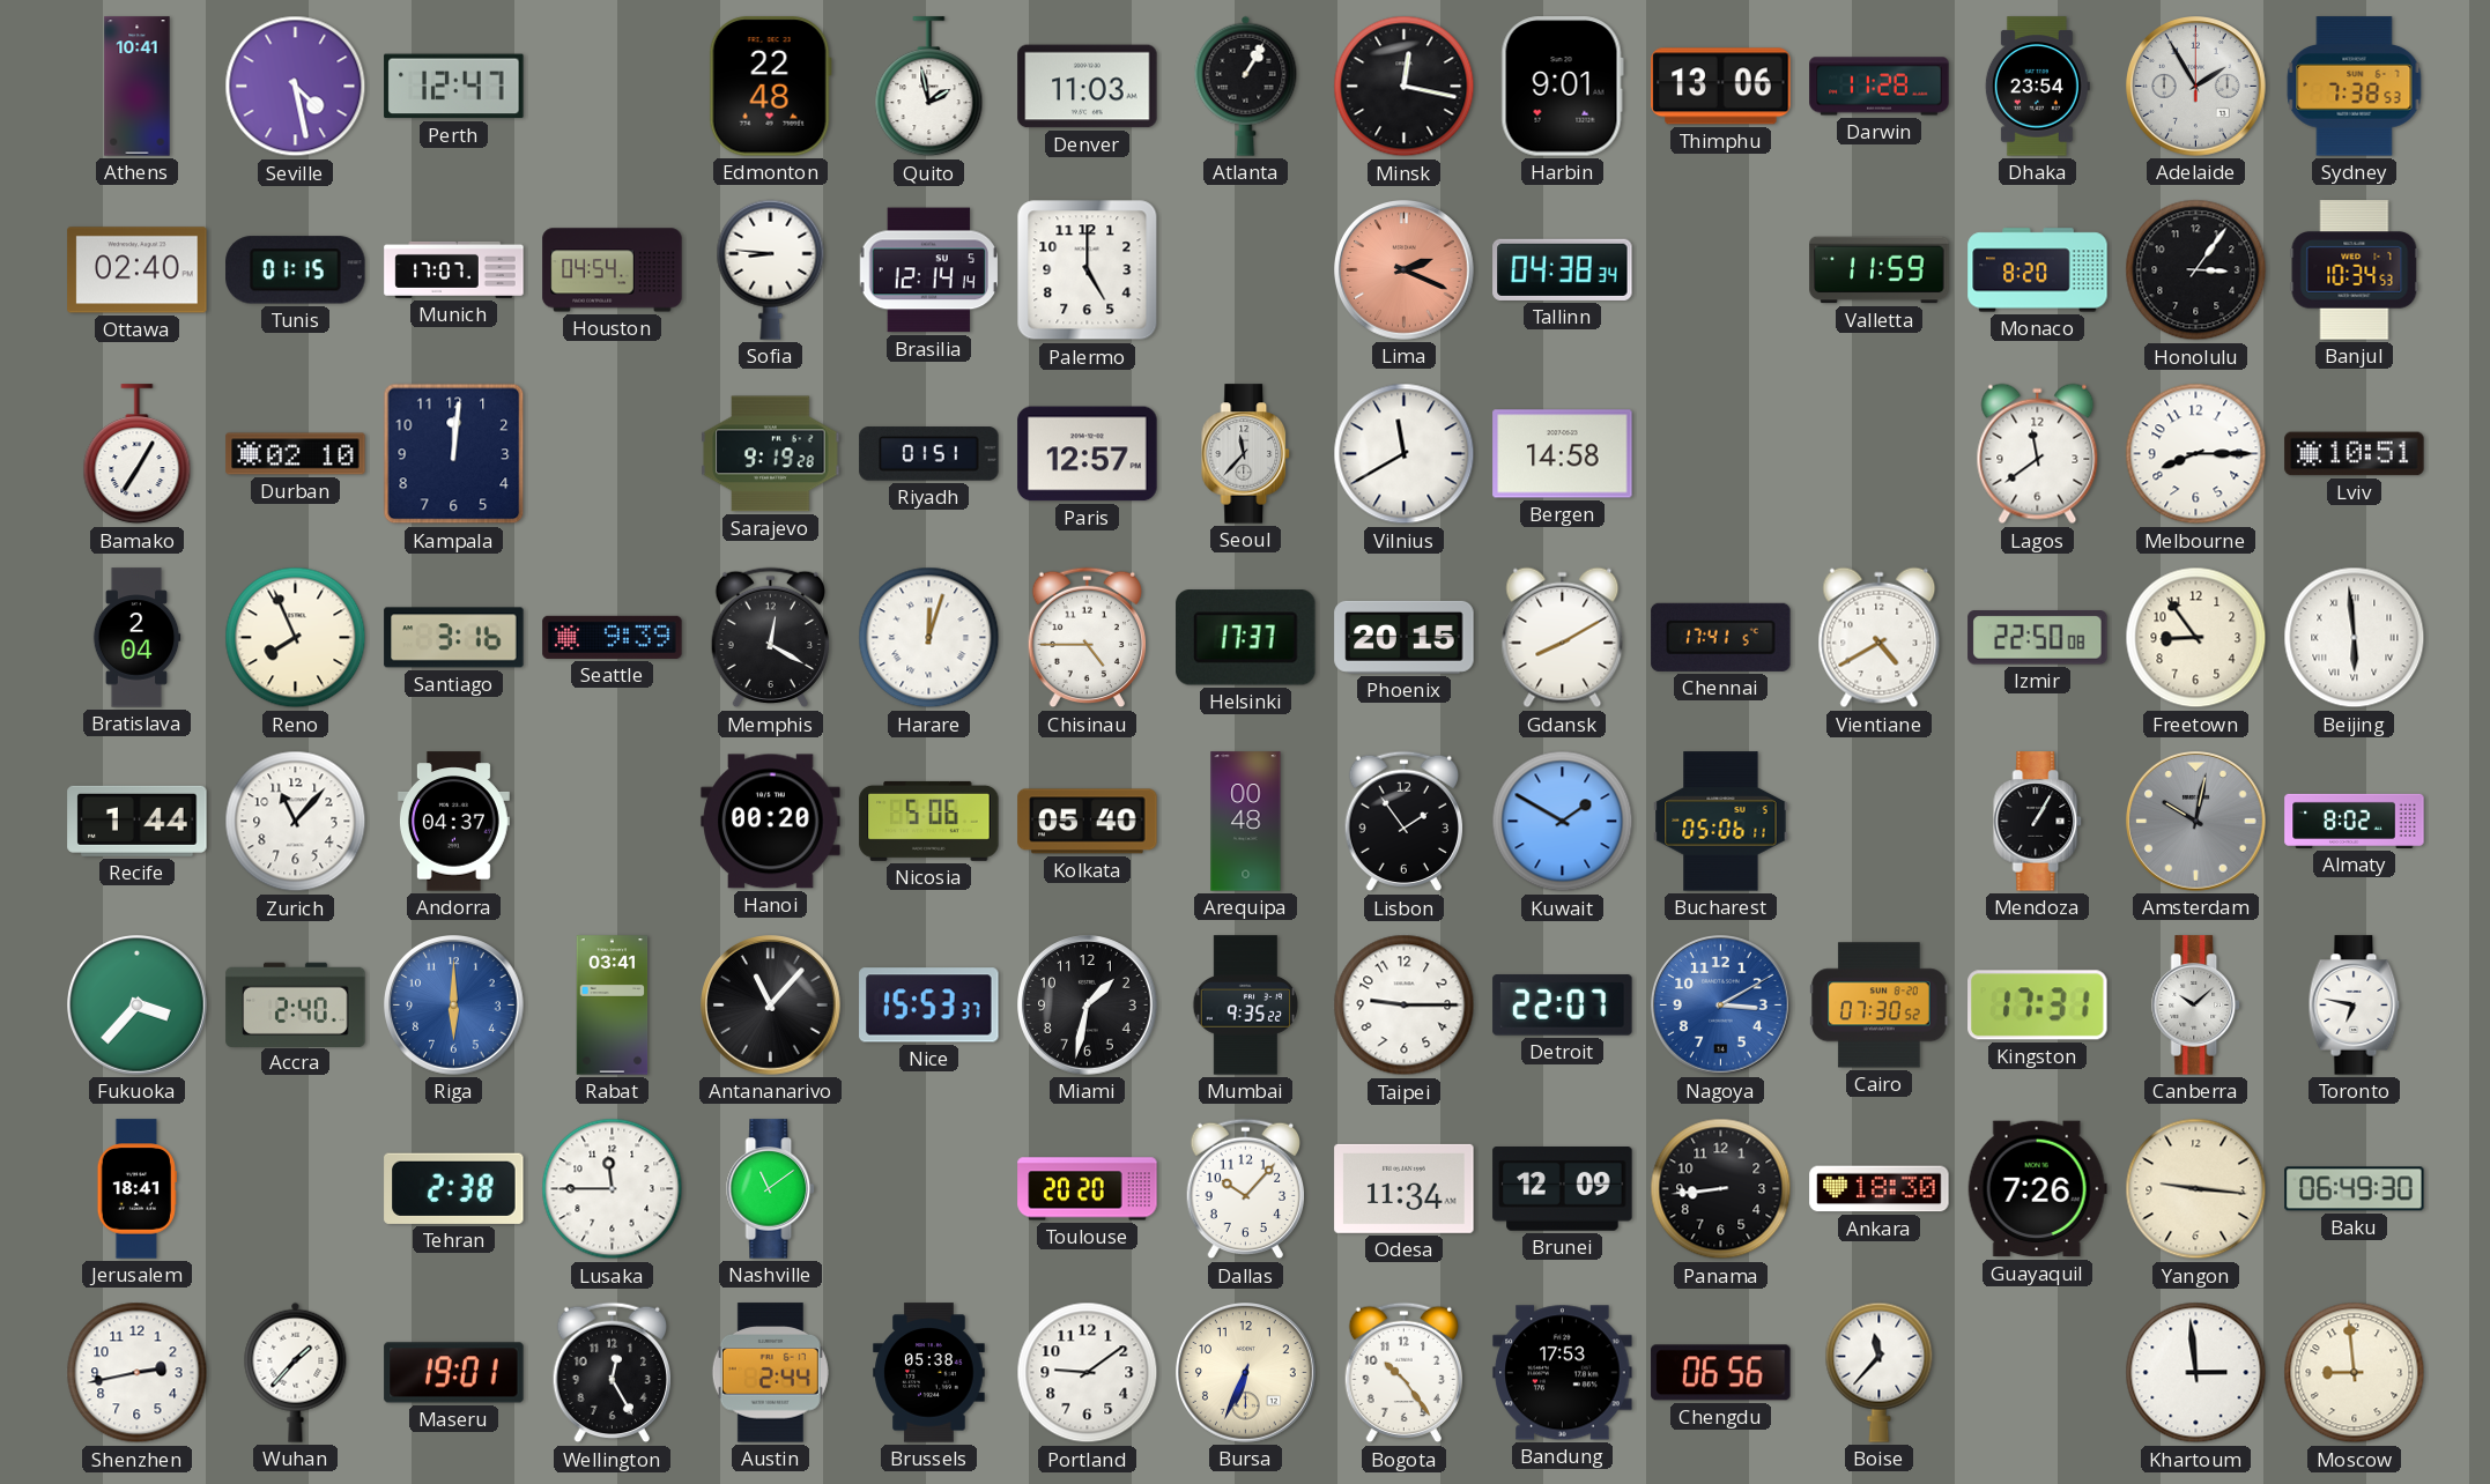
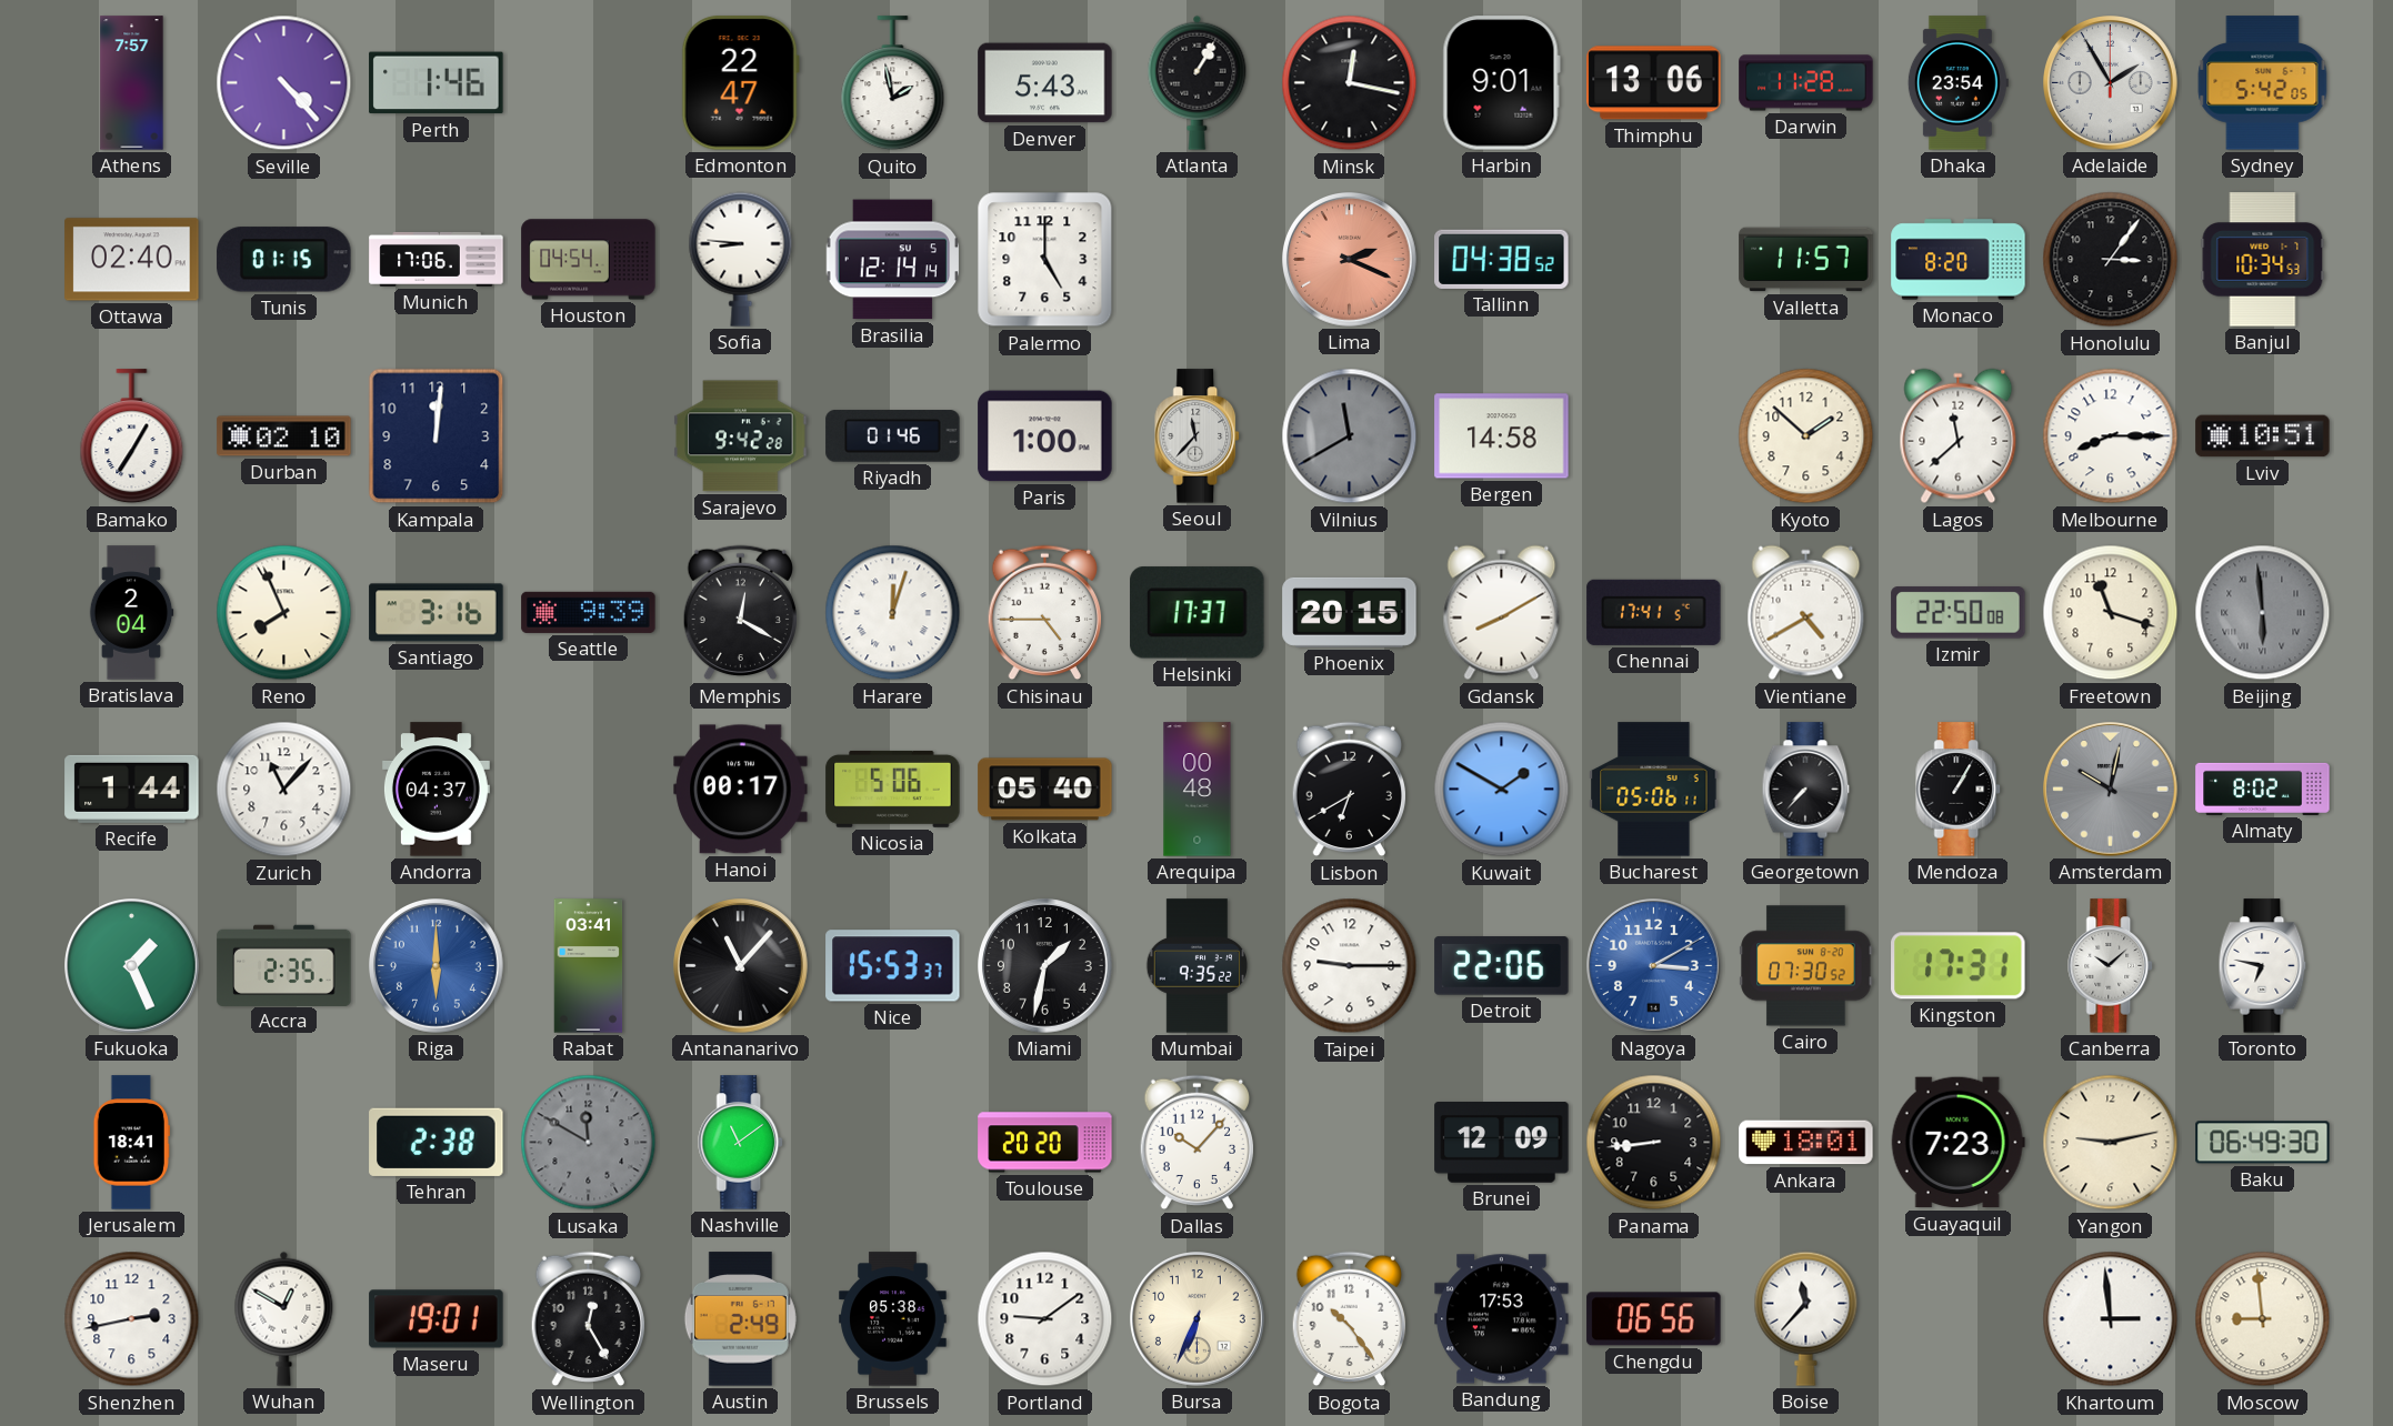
Athens: 10:41 -> 7:57 (132, 83)
Seville: 4:28 -> 4:23 (284, 83)
Perth: 12:47 -> 1:46 (437, 83)
Edmonton: 22:48 -> 22:47 (740, 83)
Denver: 11:03 -> 5:43 (1045, 83)
Sydney: 7:38 -> 5:42 (2263, 83)
Munich: 17:07 -> 17:06 (437, 259)
Tallinn: 04:38:34 -> 04:38:52 (1502, 259)
Valletta: 11:59 -> 11:57 (1806, 260)
Sarajevo: 9:19 -> 9:42 (741, 436)
Riyadh: 01:51 -> 01:46 (893, 436)
Paris: 12:57 -> 1:00 (1045, 436)
Vilnius dial: white -> grey (1350, 436)
Kyoto: none -> 1:52 (1806, 436)
Lagos: 11:39 -> 11:38 (1959, 436)
Freetown: 8:54 -> 11:18 (2111, 613)
Beijing dial: white -> grey (2263, 613)
Hanoi: 00:20 -> 00:17 (741, 790)
Lisbon: 1:54 -> 6:40 (1350, 790)
Georgetown: none -> 7:37 (1806, 790)
Fukuoka: 3:37 -> 1:26 (132, 966)
Accra: 2:40 -> 2:35 (284, 965)
Detroit: 22:07 -> 22:06 (1502, 966)
Lusaka: 11:45 -> 11:50 (589, 1143)
Lusaka dial: white -> grey (589, 1143)
Odesa: 11:34 -> none (1405, 1188)
Ankara: 18:30 -> 18:01 (1806, 1143)
Guayaquil: 7:26 -> 7:23 (1958, 1143)
Yangon: 9:16 -> 9:13 (2111, 1143)
Wuhan: 1:37 -> 12:50 (284, 1318)
Austin: 2:44 -> 2:49 (740, 1319)
